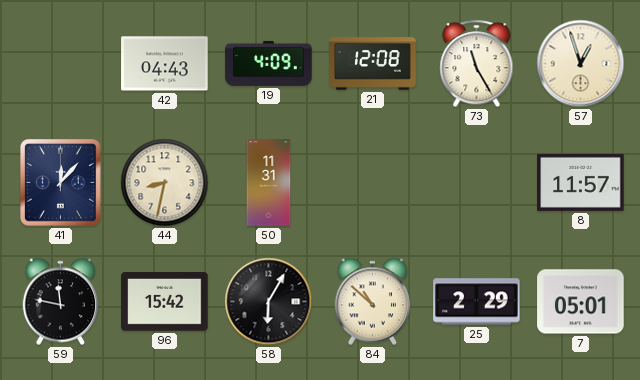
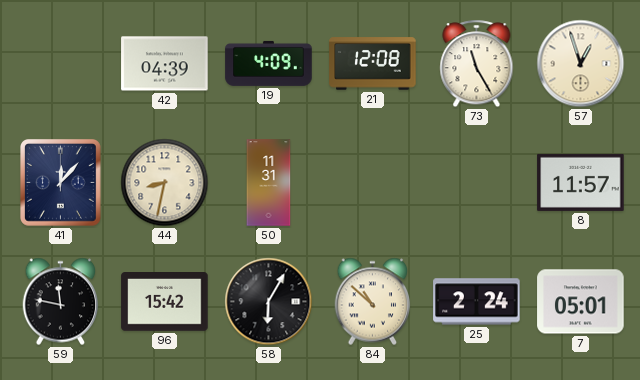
42: 04:43 -> 04:39 (165, 64)
25: 2:29 -> 2:24 (477, 302)
